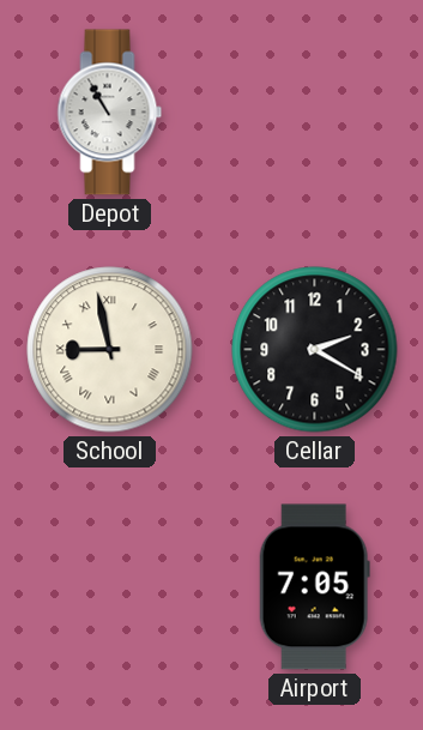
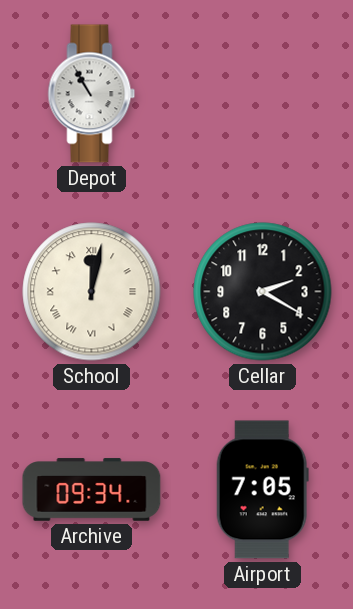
School: 8:58 -> 12:02 (92, 292)
Archive: none -> 09:34 (92, 490)
